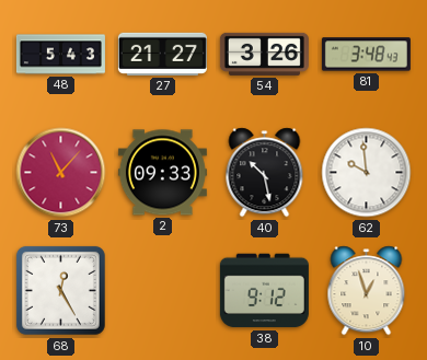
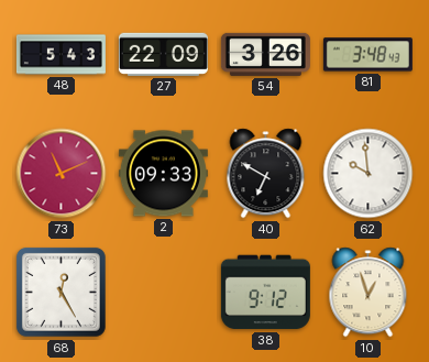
27: 21:27 -> 22:09 (163, 54)
73: 11:07 -> 11:11 (62, 174)
40: 10:28 -> 6:50 (266, 174)
